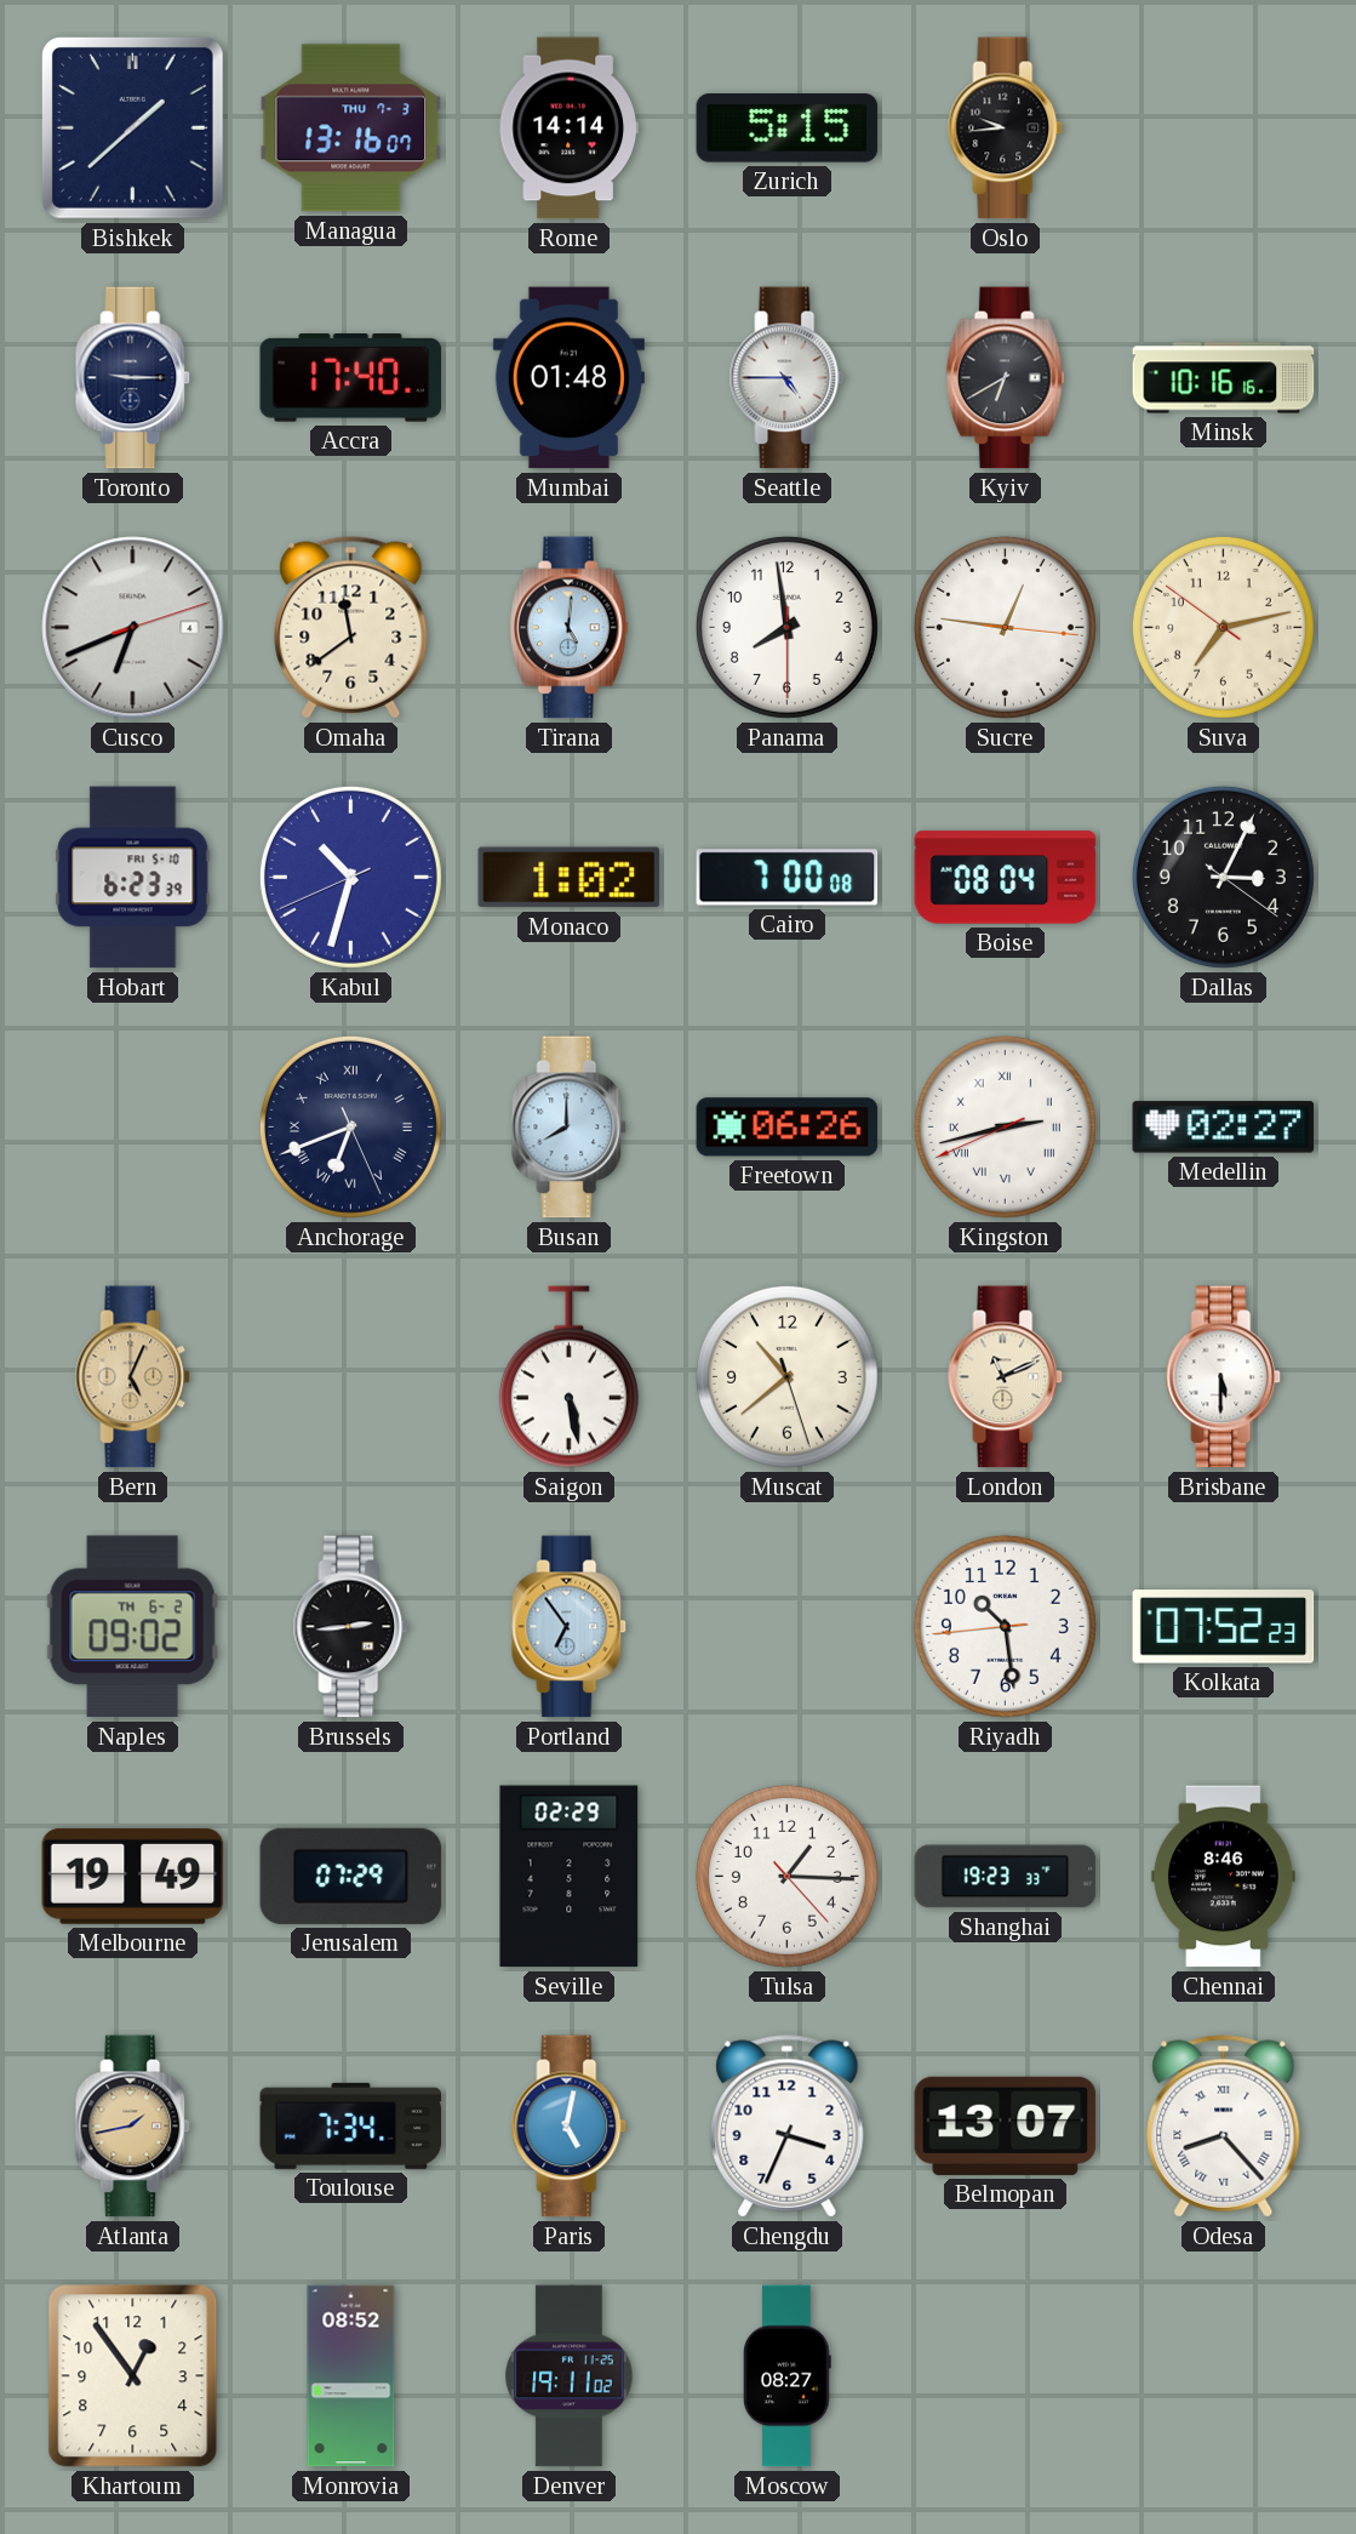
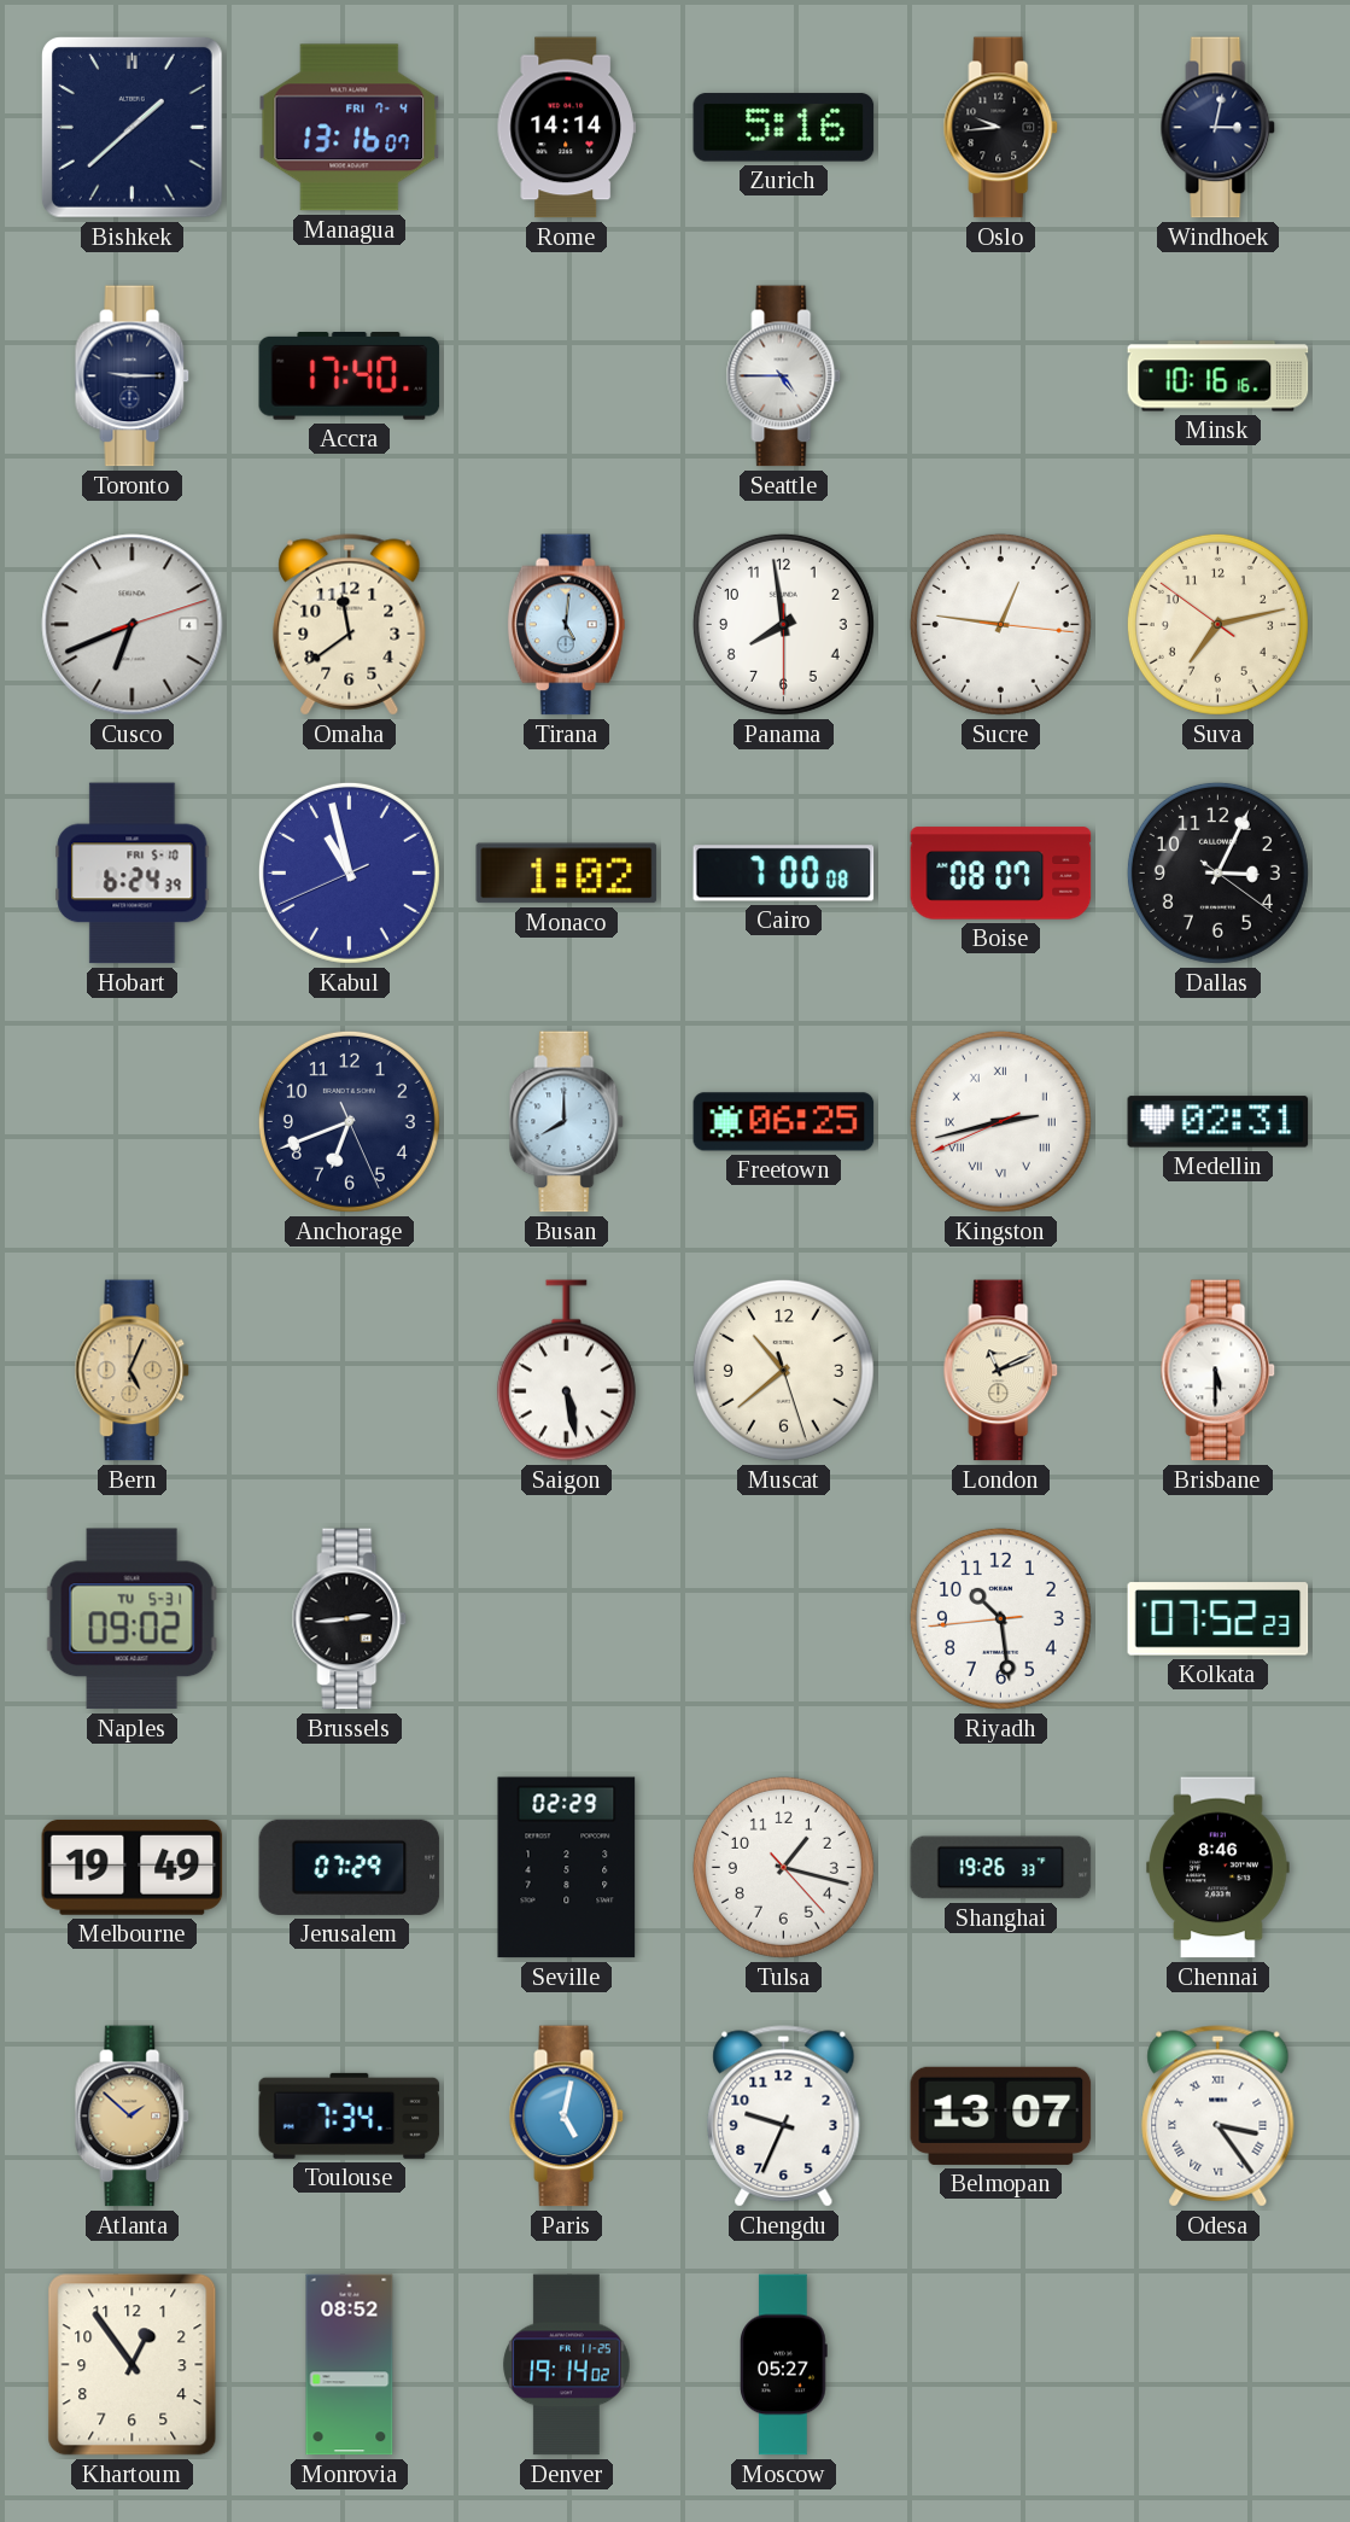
Managua date: THU 7-3 -> FRI 7-4 (350, 128)
Zurich: 5:15 -> 5:16 (784, 128)
Windhoek: none -> 3:02 (1218, 128)
Mumbai: 01:48 -> none (568, 378)
Kyiv: 6:40 -> none (1005, 378)
Hobart: 6:23 -> 6:24 (133, 874)
Kabul: 10:32 -> 10:57 (349, 872)
Boise: 08:04 -> 08:07 (1001, 874)
Anchorage numerals: Roman -> Arabic (349, 1121)
Freetown: 06:26 -> 06:25 (784, 1122)
Medellin: 02:27 -> 02:31 (1218, 1122)
Naples date: TH 6-2 -> TU 5-31 (132, 1619)
Portland: 6:54 -> none (570, 1627)
Tulsa: 1:15 -> 1:17 (783, 1867)
Shanghai: 19:23 -> 19:26 (1001, 1868)
Atlanta: 1:43 -> 1:52 (133, 2117)
Chengdu: 3:34 -> 9:34 (784, 2117)
Odesa: 8:23 -> 3:24 (1218, 2117)
Denver: 19:11 -> 19:14 (567, 2365)
Moscow: 08:27 -> 05:27 (784, 2365)
